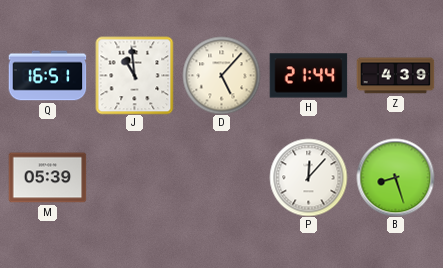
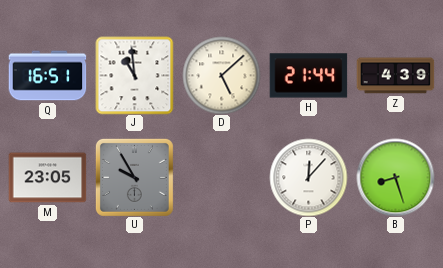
D: 5:07 -> 5:08 (221, 75)
M: 05:39 -> 23:05 (47, 178)
U: none -> 9:55 (134, 177)
